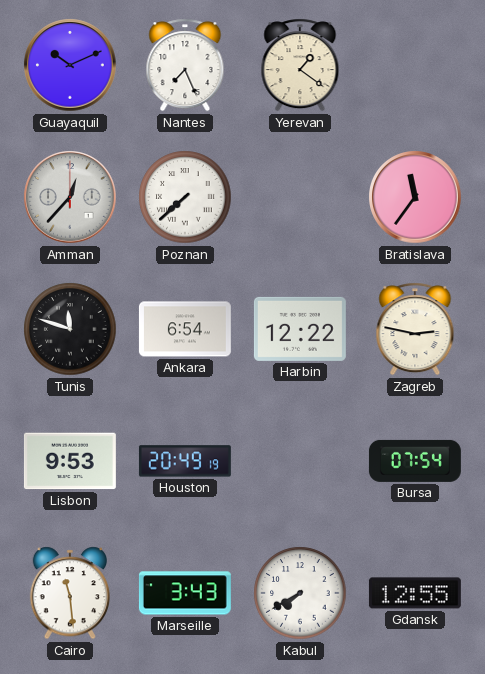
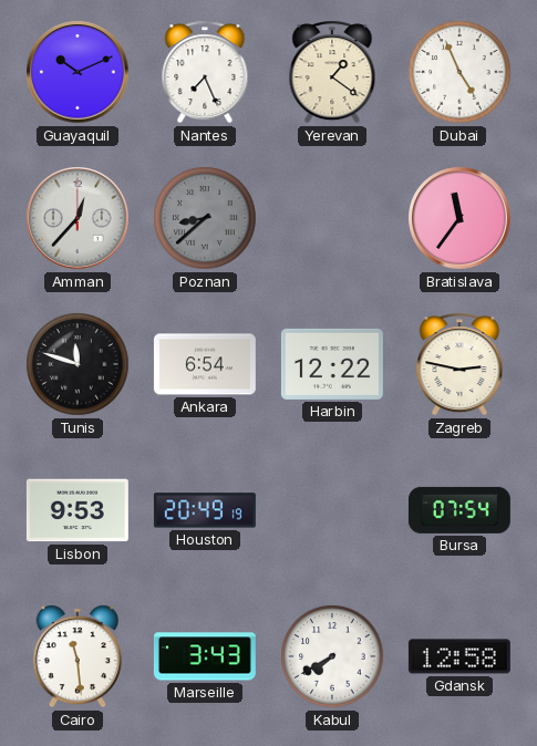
Dubai: none -> 4:56 (459, 72)
Poznan: 7:38 -> 8:38 (205, 218)
Poznan dial: white -> grey (205, 218)
Gdansk: 12:55 -> 12:58 (459, 656)
